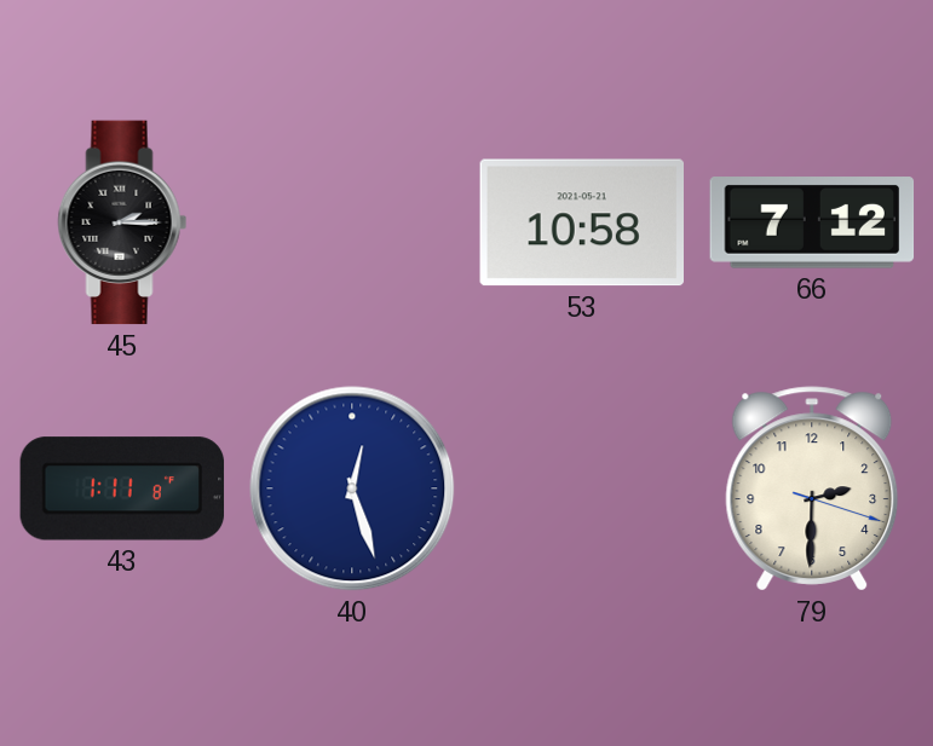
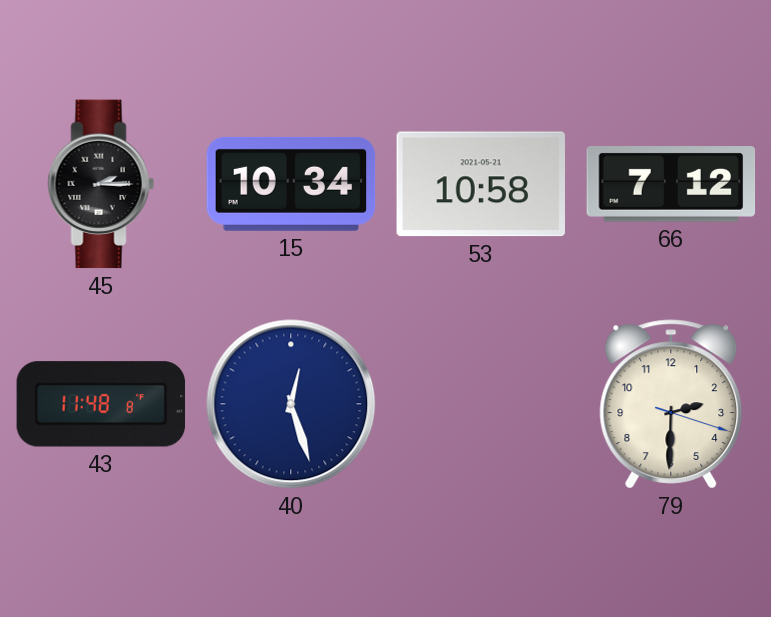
15: none -> 10:34 (291, 184)
43: 1:11 -> 11:48 (101, 404)
